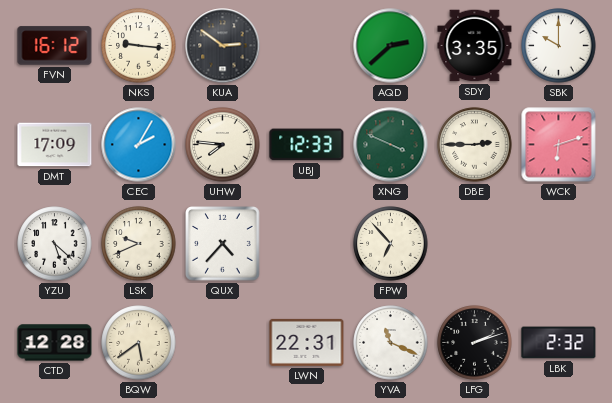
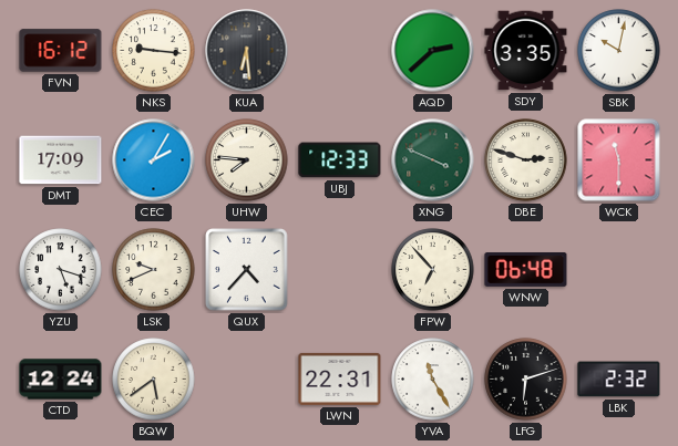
KUA: 2:51 -> 6:29 (247, 51)
SBK: 10:00 -> 10:02 (619, 51)
DBE: 2:45 -> 2:48 (526, 160)
WCK: 6:12 -> 11:30 (619, 160)
YZU: 5:22 -> 5:18 (61, 270)
WNW: none -> 06:48 (526, 270)
CTD: 12:28 -> 12:24 (61, 380)
YVA: 11:19 -> 11:25 (433, 380)
LFG: 2:12 -> 6:12 (526, 380)
